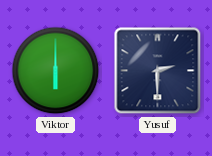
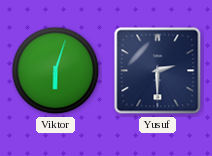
Viktor: 6:00 -> 6:03 (56, 71)
